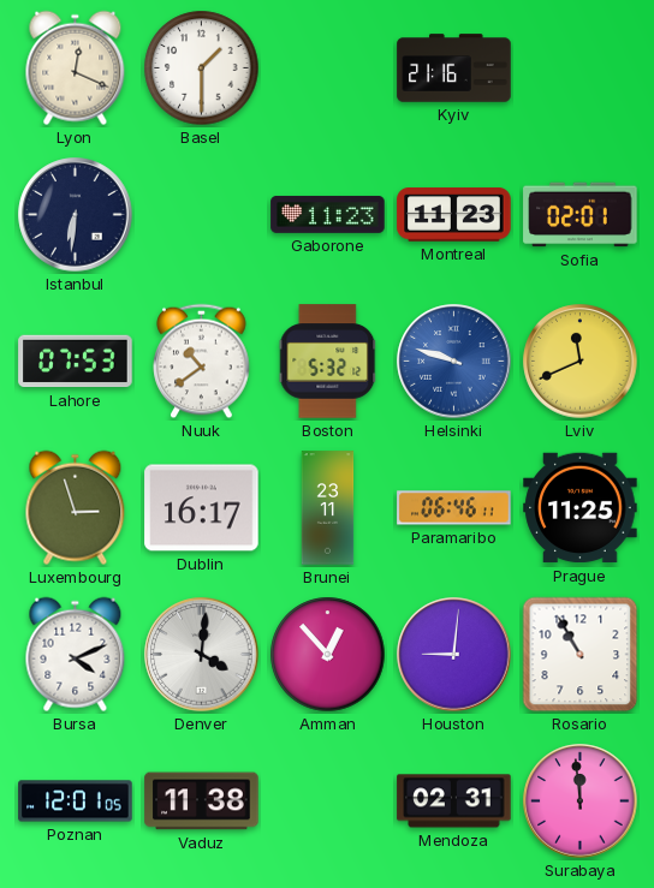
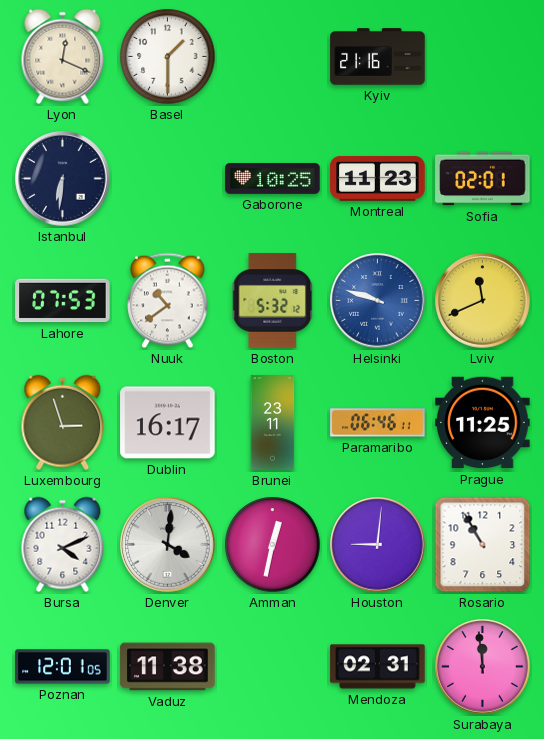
Gaborone: 11:23 -> 10:25 (273, 179)
Amman: 12:53 -> 12:32 (273, 545)
